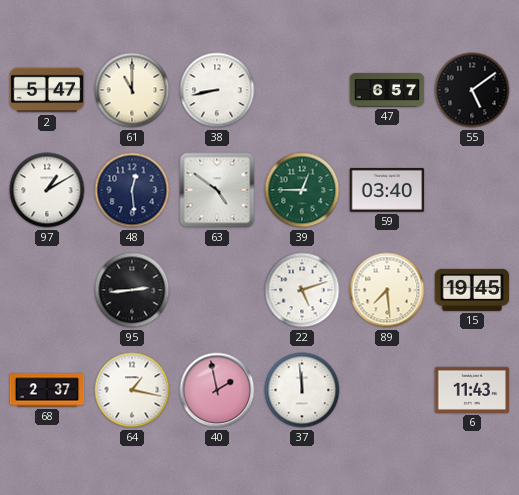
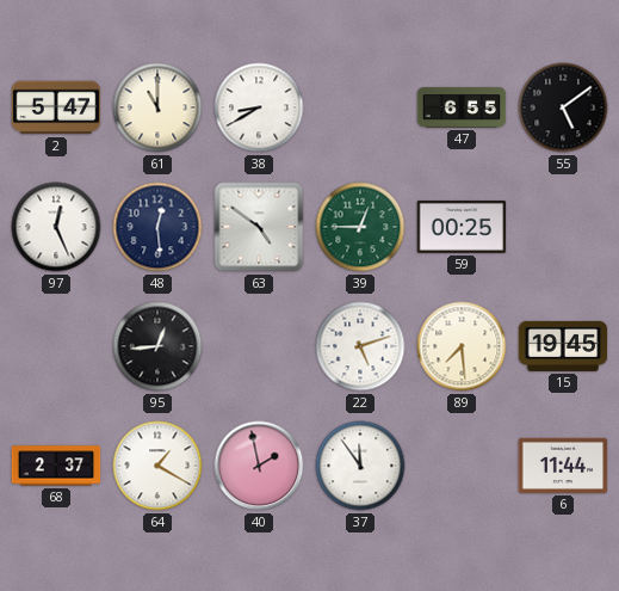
38: 8:43 -> 8:40 (259, 107)
47: 6:57 -> 6:55 (462, 107)
97: 1:10 -> 12:26 (56, 227)
59: 03:40 -> 00:25 (462, 227)
95: 2:44 -> 12:44 (157, 346)
64: 1:17 -> 1:20 (157, 466)
37: 11:59 -> 11:54 (360, 466)
6: 11:43 -> 11:44 (563, 466)
